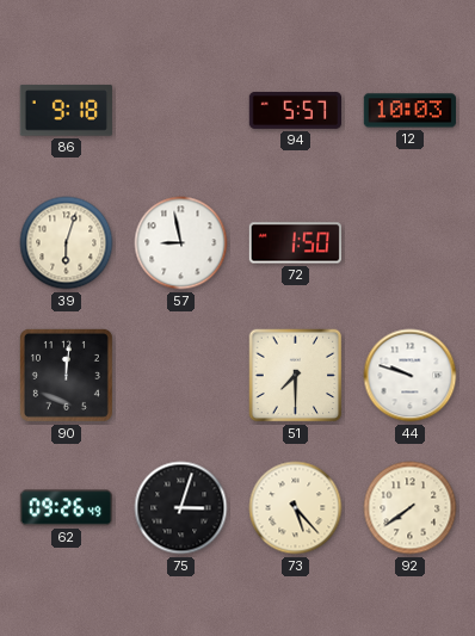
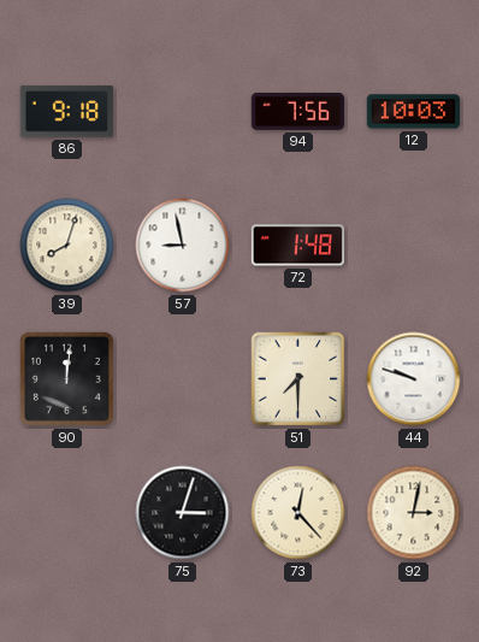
94: 5:57 -> 7:56 (297, 111)
39: 6:03 -> 8:03 (67, 246)
72: 1:50 -> 1:48 (297, 246)
62: 09:26 -> none (66, 508)
73: 5:23 -> 12:23 (298, 513)
92: 7:39 -> 3:02 (414, 513)
